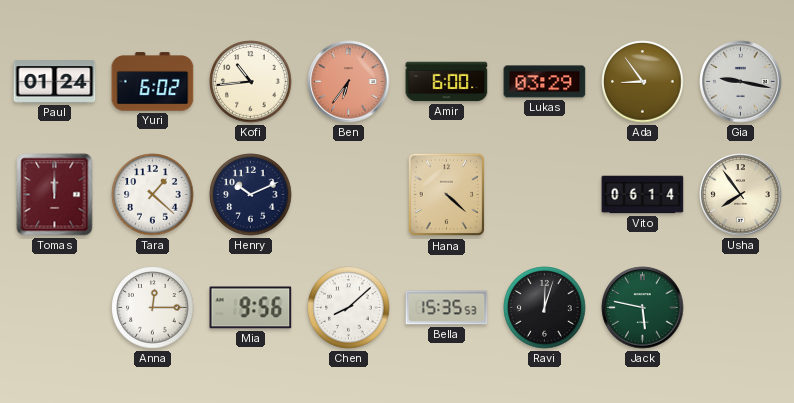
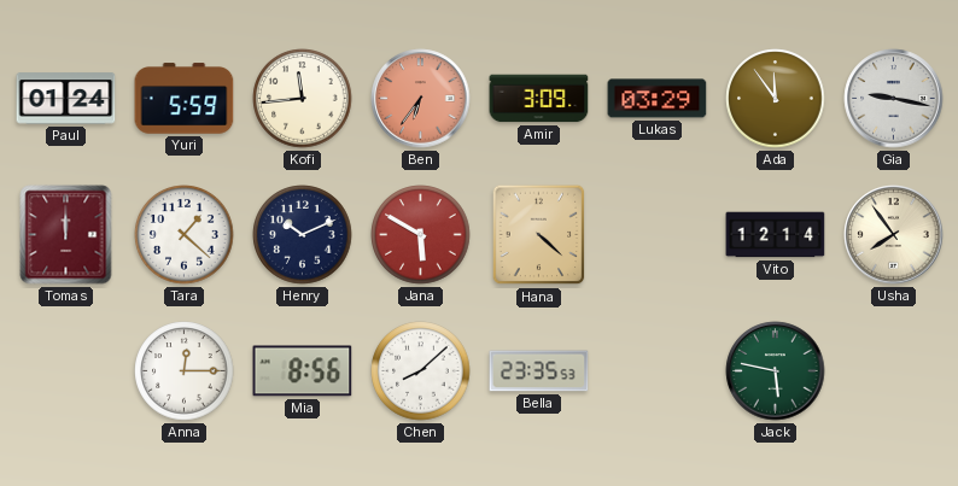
Yuri: 6:02 -> 5:59 (185, 99)
Kofi: 10:44 -> 11:44 (303, 99)
Amir: 6:00 -> 3:09 (539, 99)
Ada: 8:54 -> 11:54 (776, 99)
Jana: none -> 5:50 (421, 235)
Vito: 06:14 -> 12:14 (776, 235)
Mia: 9:56 -> 8:56 (303, 371)
Bella: 15:35 -> 23:35 (539, 371)
Ravi: 12:03 -> none (545, 308)
